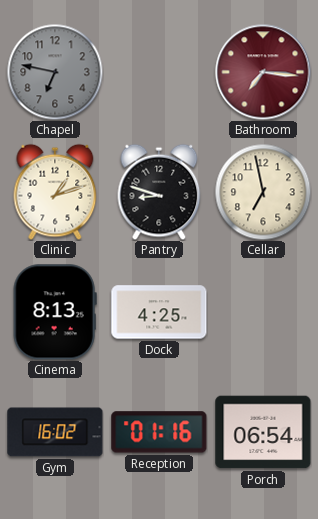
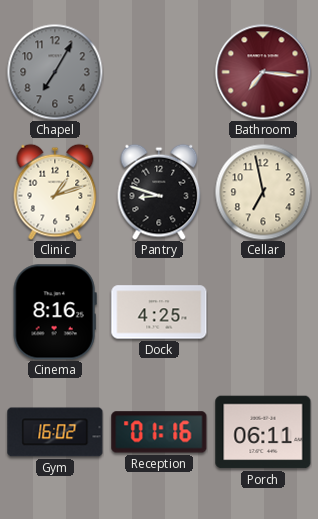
Chapel: 6:47 -> 7:05 (55, 72)
Cinema: 8:13 -> 8:16 (55, 312)
Porch: 06:54 -> 06:11 (263, 432)
